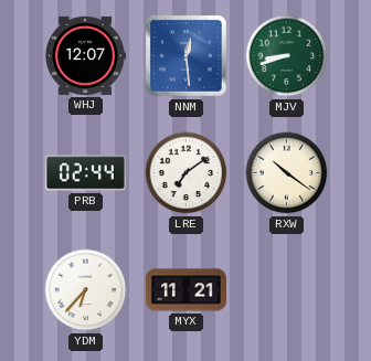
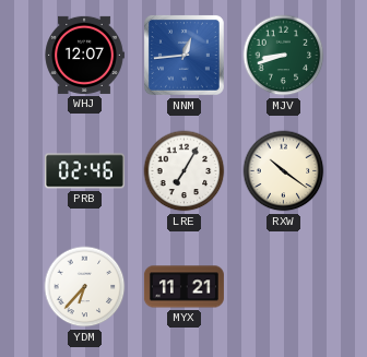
NNM: 12:29 -> 12:44 (183, 55)
PRB: 02:44 -> 02:46 (84, 171)
LRE: 7:09 -> 7:05 (185, 171)
